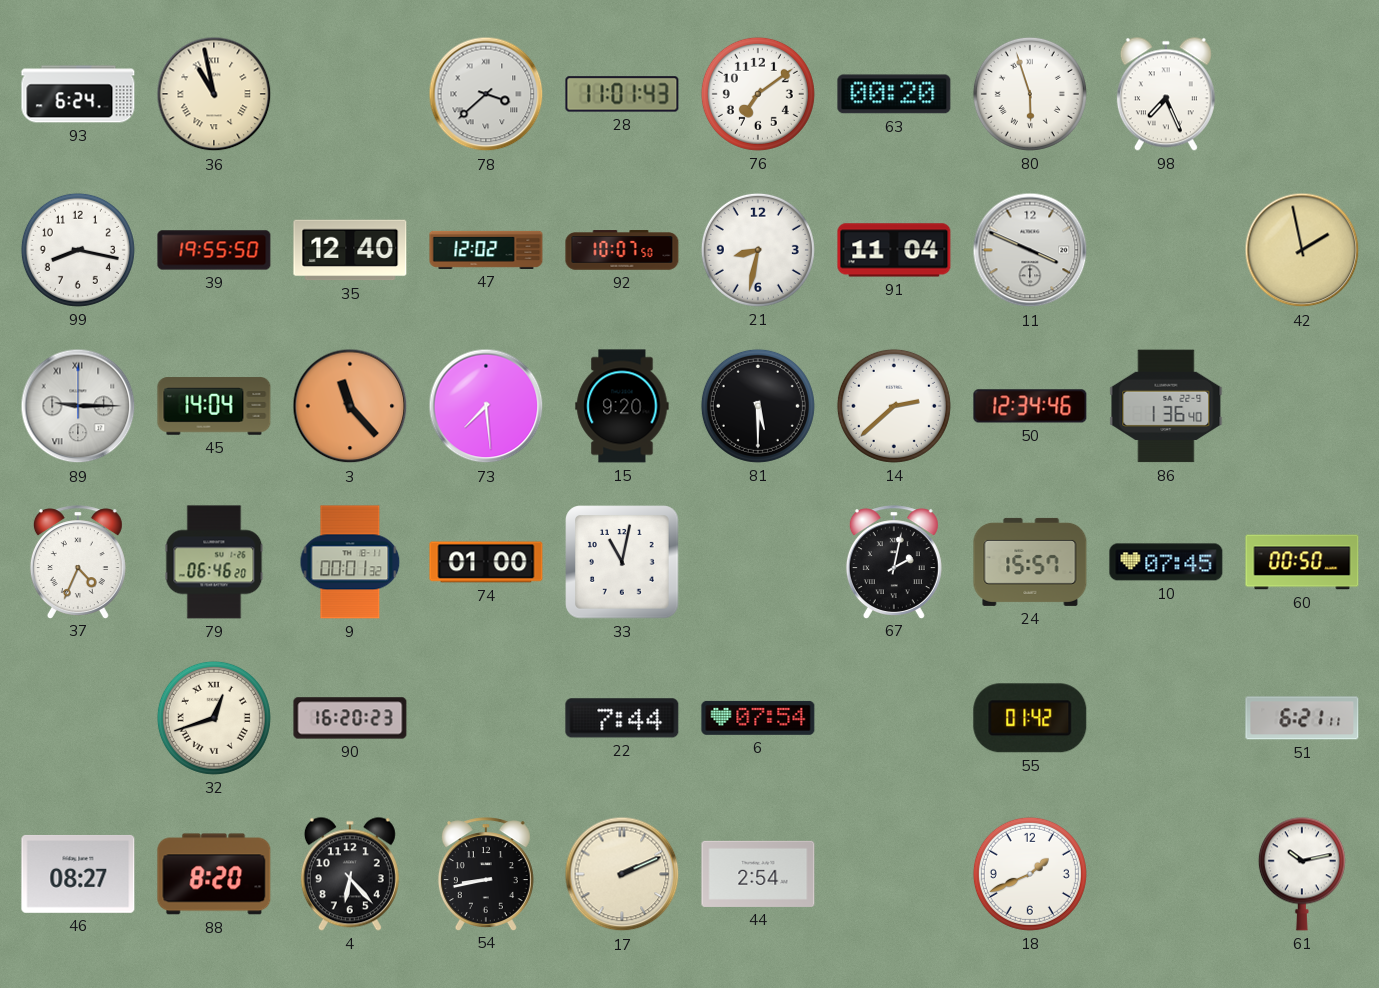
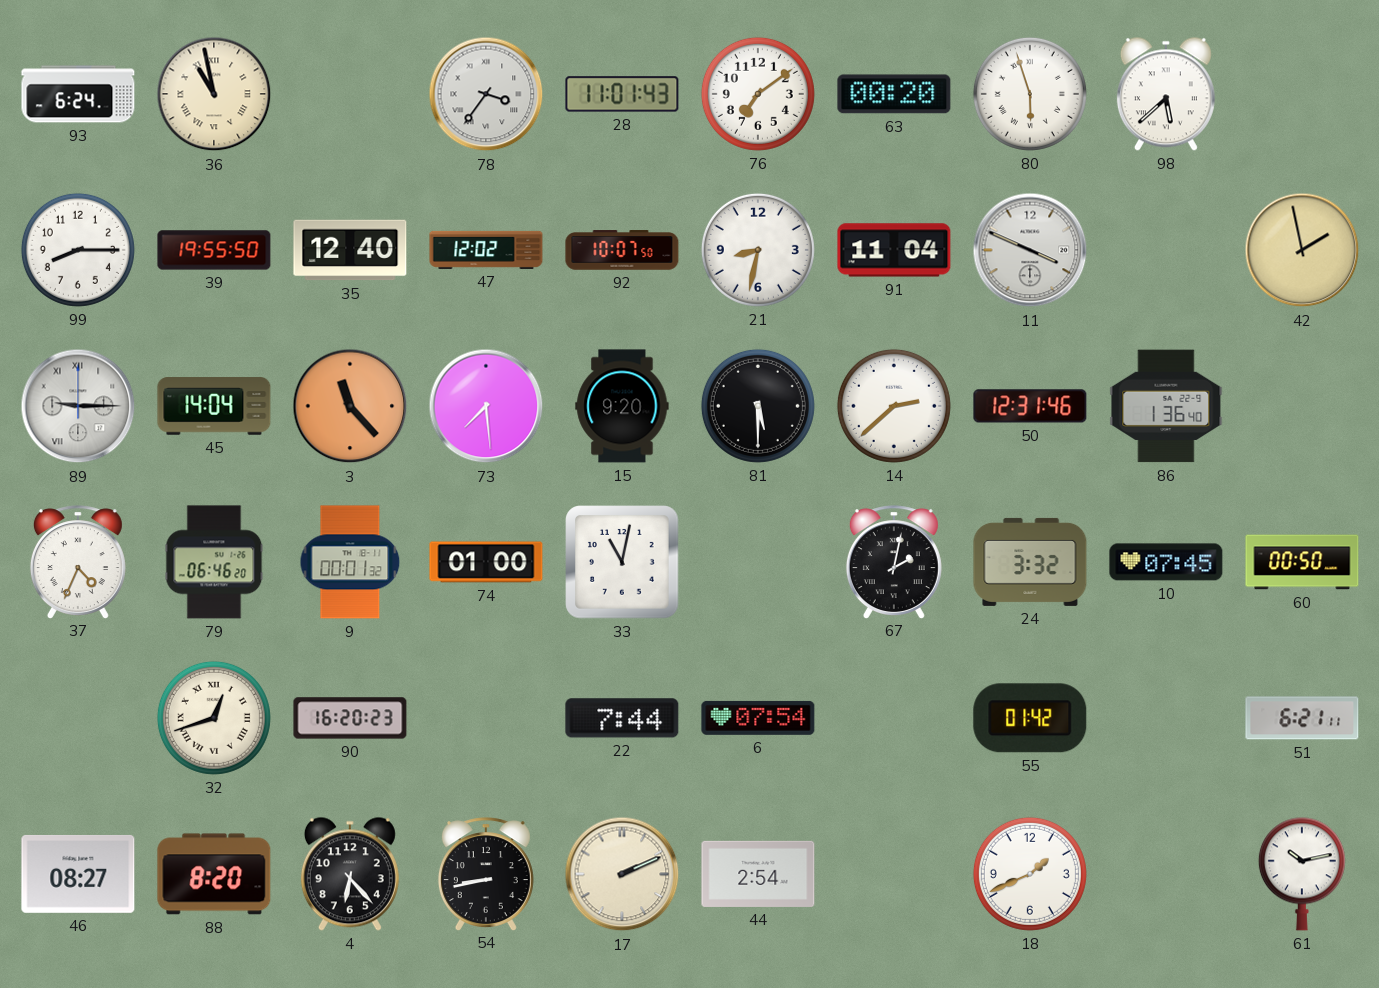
78: 3:38 -> 3:36 (486, 94)
98: 7:26 -> 5:38 (1166, 94)
99: 8:17 -> 8:15 (78, 250)
50: 12:34 -> 12:31 (1030, 406)
24: 15:57 -> 3:32 (1030, 562)
